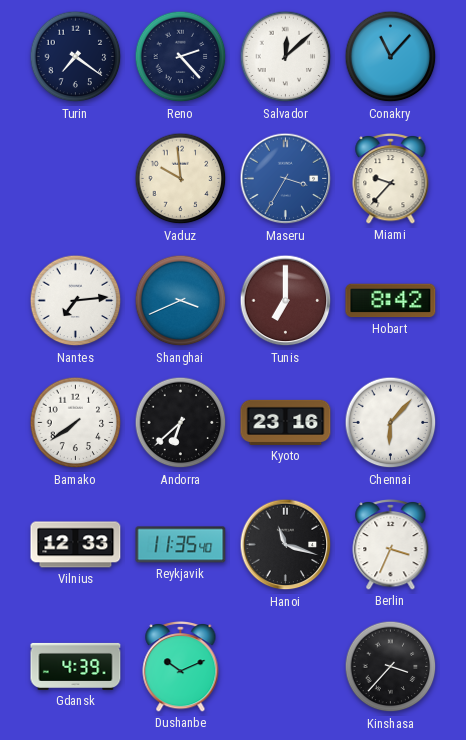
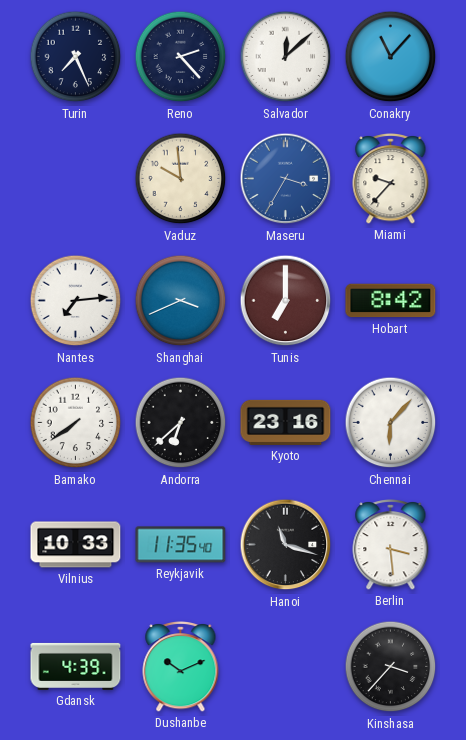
Turin: 7:21 -> 7:26 (76, 57)
Vilnius: 12:33 -> 10:33 (76, 545)
Berlin: 3:34 -> 3:29 (391, 545)
